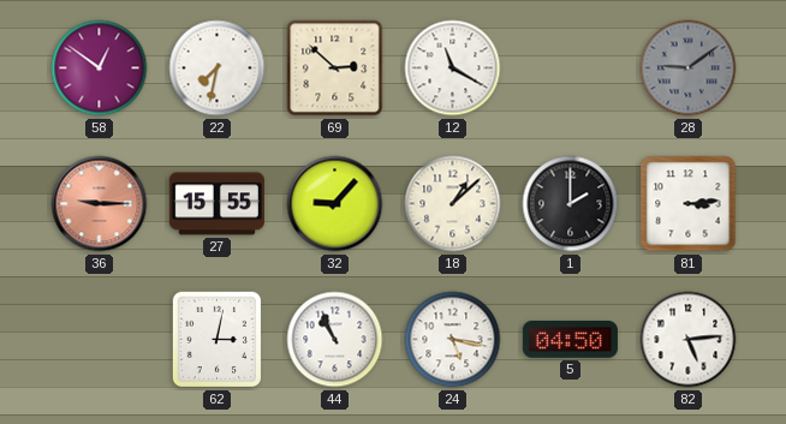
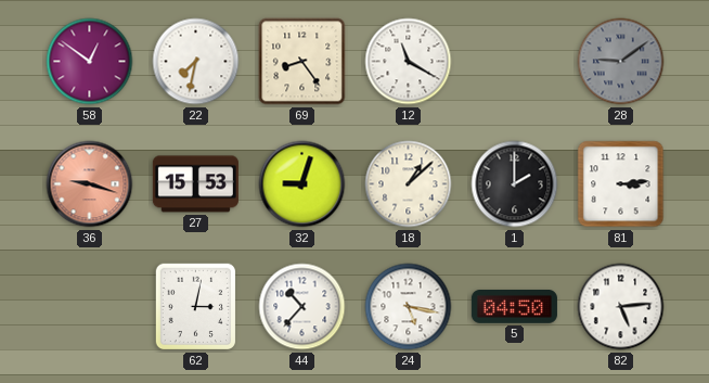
69: 2:52 -> 8:24 (302, 62)
36: 9:15 -> 9:18 (90, 184)
27: 15:55 -> 15:53 (195, 184)
32: 9:07 -> 9:03 (302, 184)
44: 10:56 -> 10:37 (302, 307)
